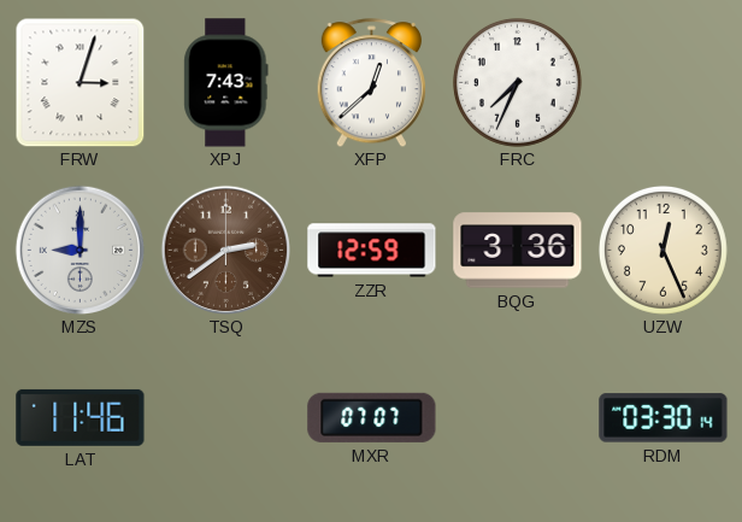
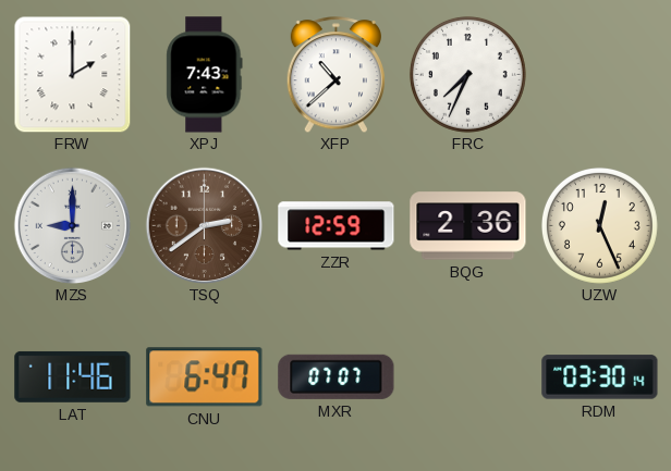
FRW: 3:03 -> 2:00 (72, 74)
XFP: 12:38 -> 10:38 (335, 75)
BQG: 3:36 -> 2:36 (468, 226)
CNU: none -> 6:47 (205, 377)
